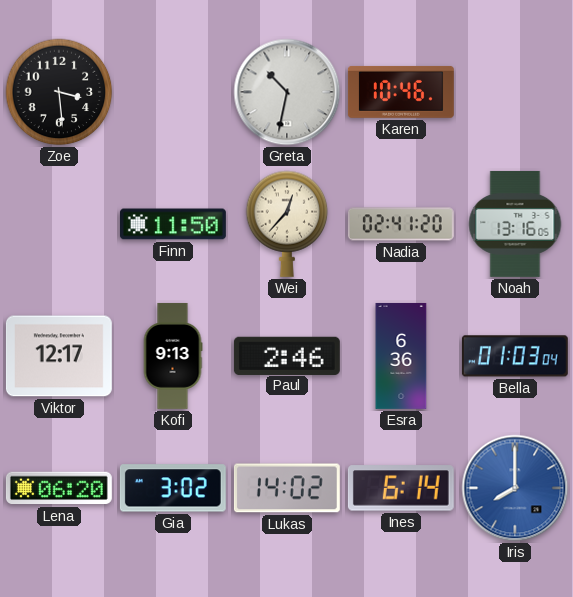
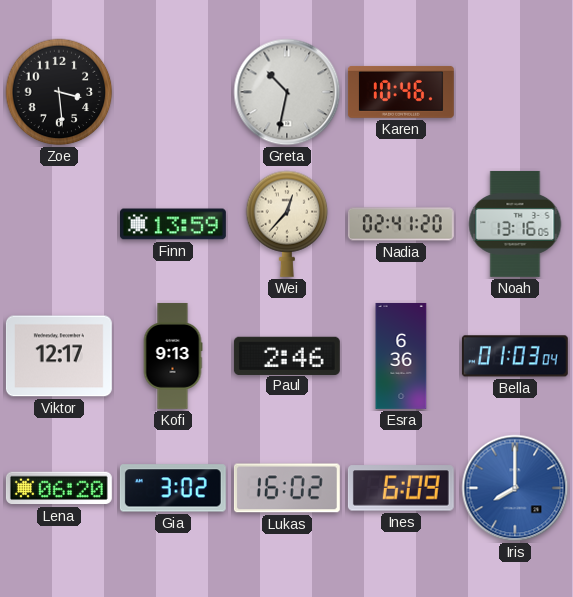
Finn: 11:50 -> 13:59 (173, 224)
Lukas: 14:02 -> 16:02 (287, 488)
Ines: 6:14 -> 6:09 (401, 488)
